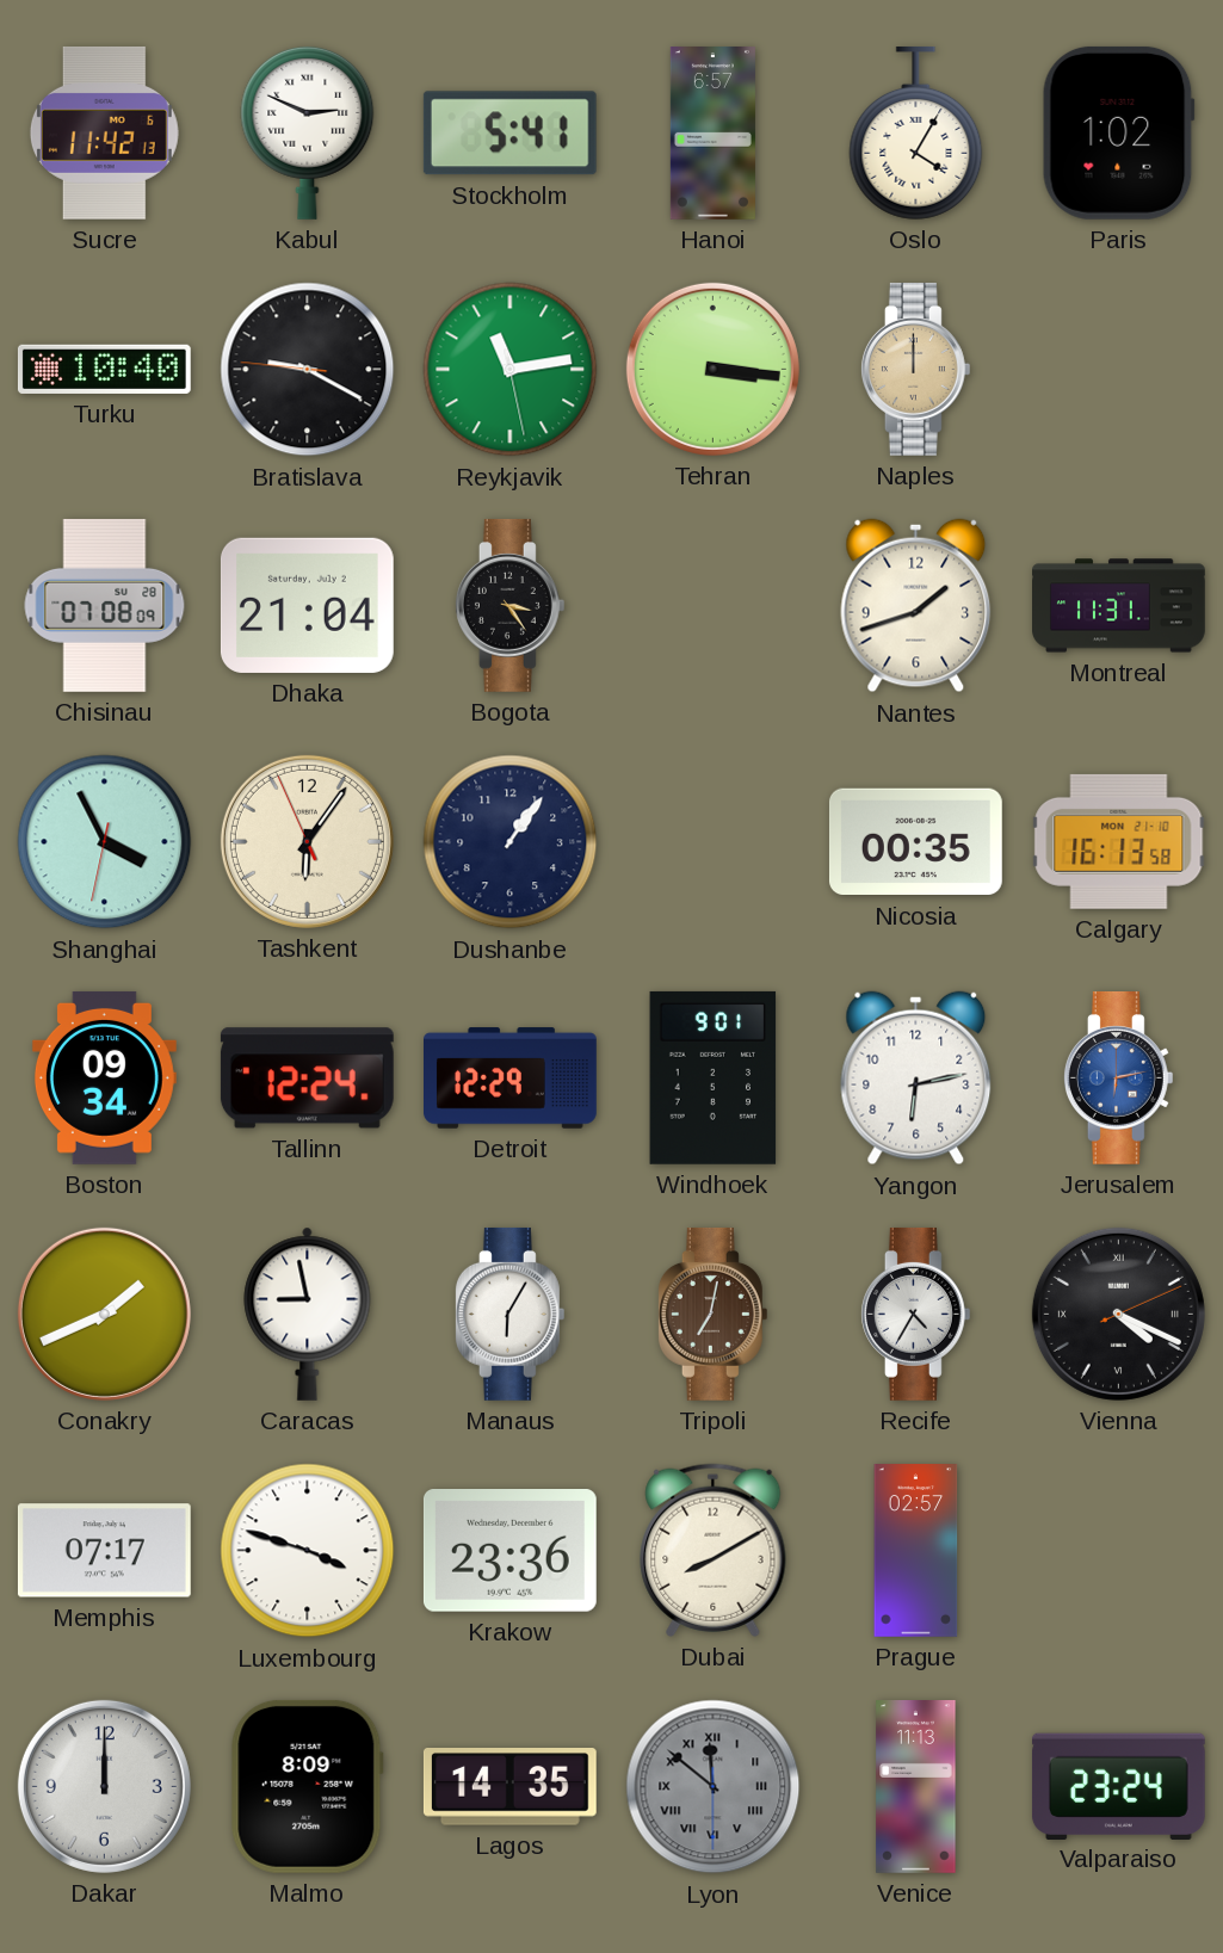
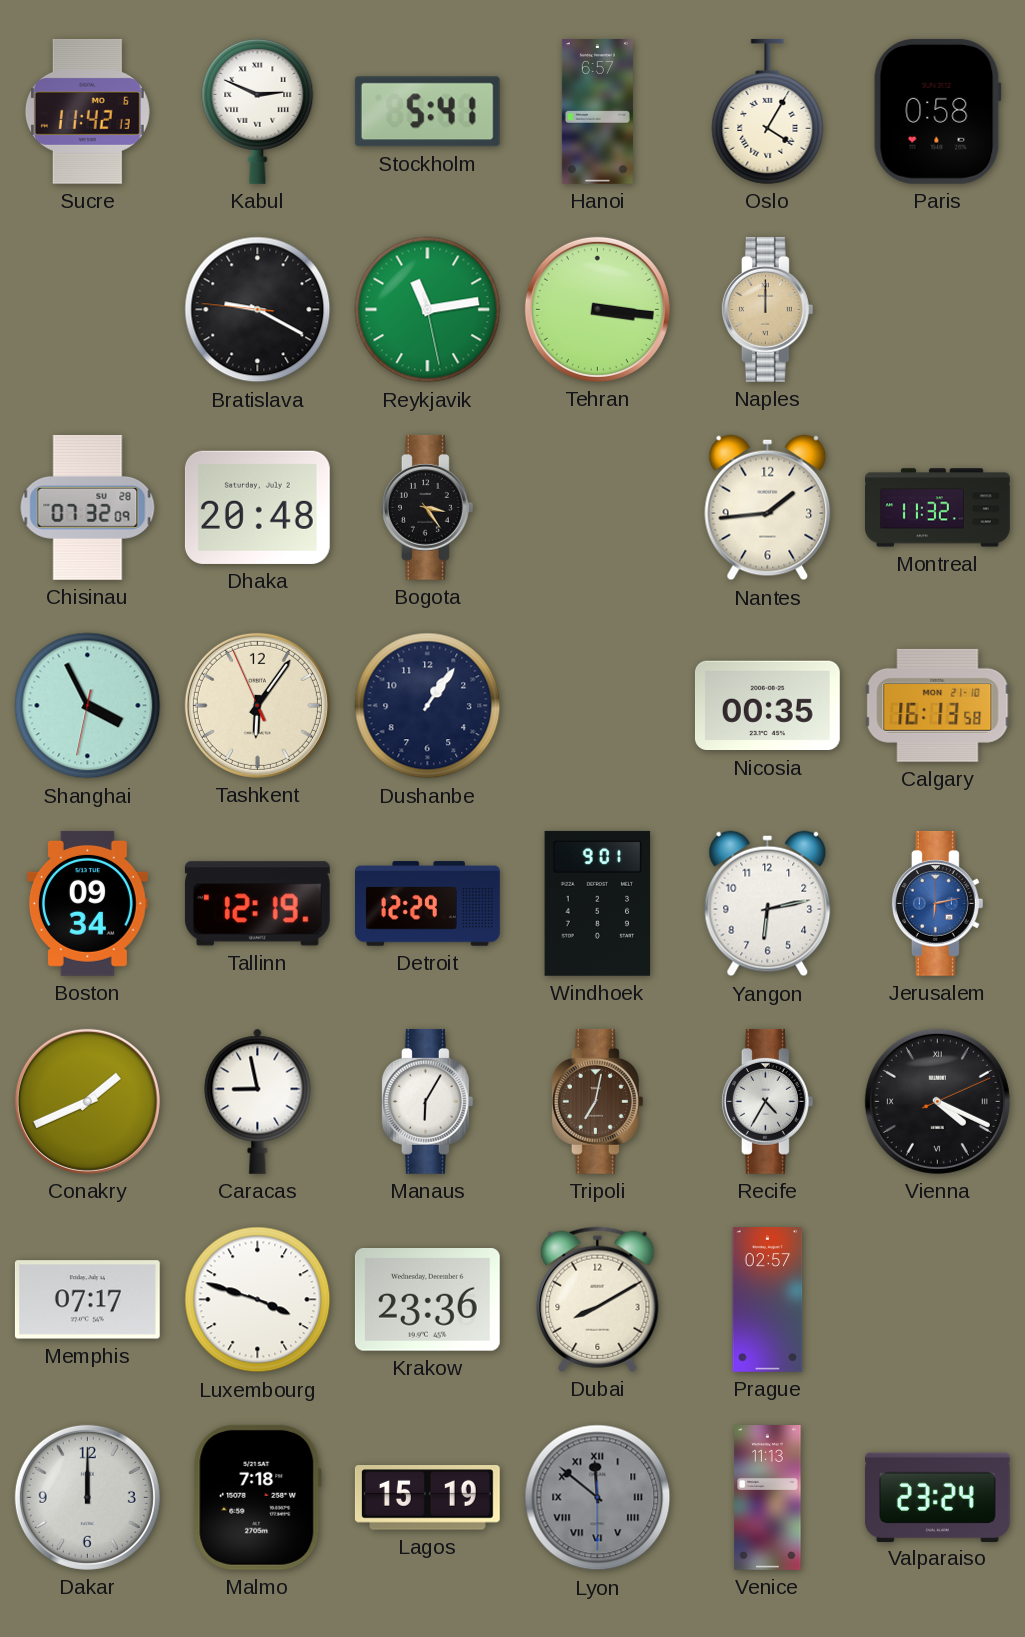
Paris: 1:02 -> 0:58 (937, 111)
Turku: 10:40 -> none (104, 369)
Chisinau: 07:08 -> 07:32 (88, 507)
Dhaka: 21:04 -> 20:48 (257, 507)
Nantes: 1:42 -> 1:44 (768, 508)
Montreal: 11:31 -> 11:32 (938, 508)
Tallinn: 12:24 -> 12:19 (257, 904)
Malmo: 8:09 -> 7:18 (257, 1497)
Lagos: 14:35 -> 15:19 (427, 1498)
